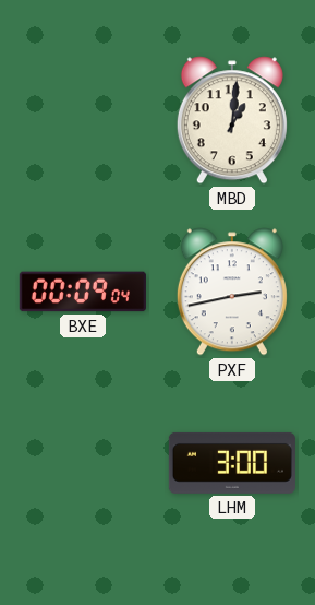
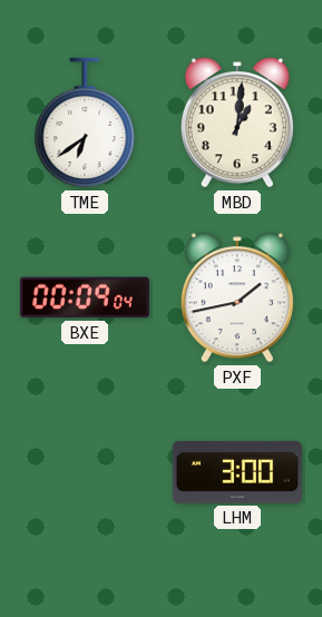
TME: none -> 6:39 (85, 123)
PXF: 2:43 -> 1:43 (237, 297)
